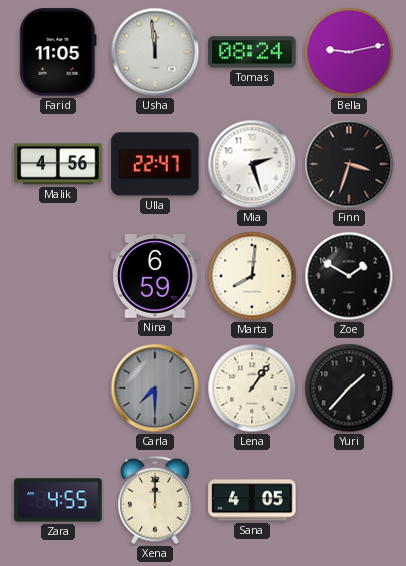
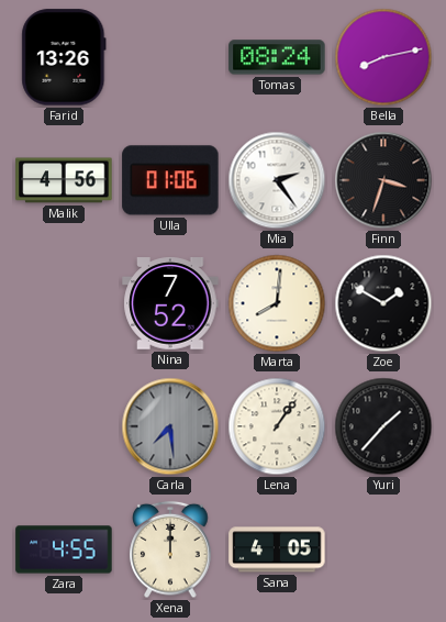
Farid: 11:05 -> 13:26 (64, 57)
Usha: 11:59 -> none (155, 52)
Bella: 9:13 -> 8:13 (383, 57)
Ulla: 22:47 -> 01:06 (170, 180)
Mia: 2:27 -> 2:24 (277, 180)
Nina: 6:59 -> 7:52 (170, 303)
Carla: 7:30 -> 7:29 (170, 426)
